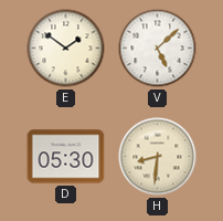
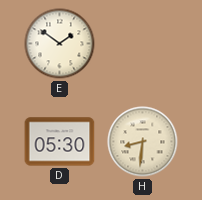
V: 5:08 -> none (158, 49)
